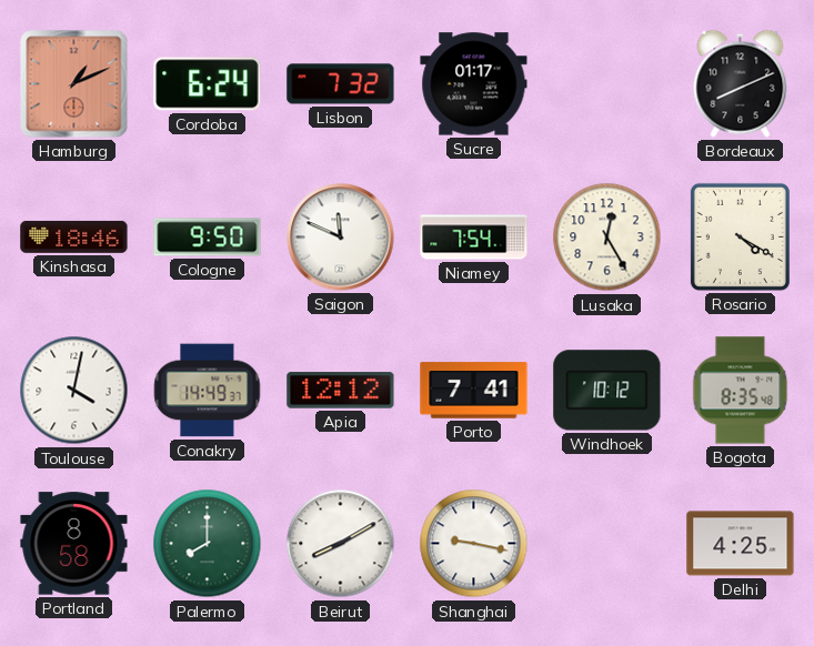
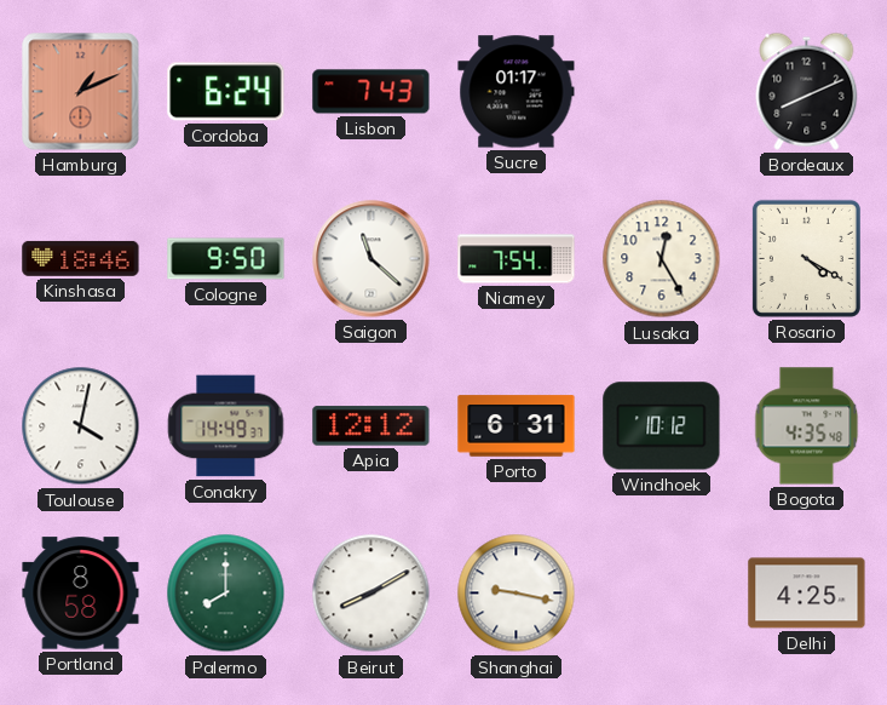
Lisbon: 7:32 -> 7:43 (371, 92)
Saigon: 11:49 -> 11:22 (371, 259)
Porto: 7:41 -> 6:31 (517, 426)
Bogota: 8:35 -> 4:35 (807, 426)
